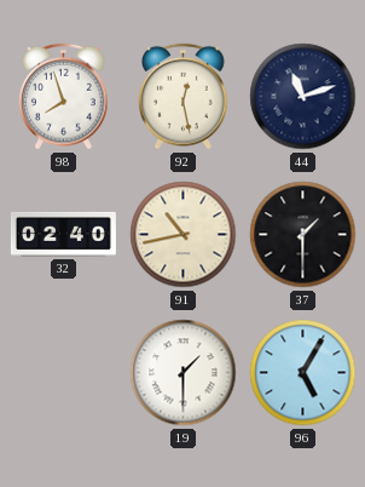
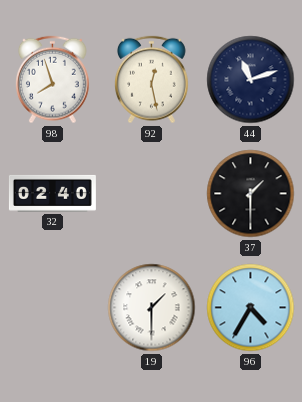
91: 10:43 -> none (184, 235)
96: 5:05 -> 4:35 (251, 308)
